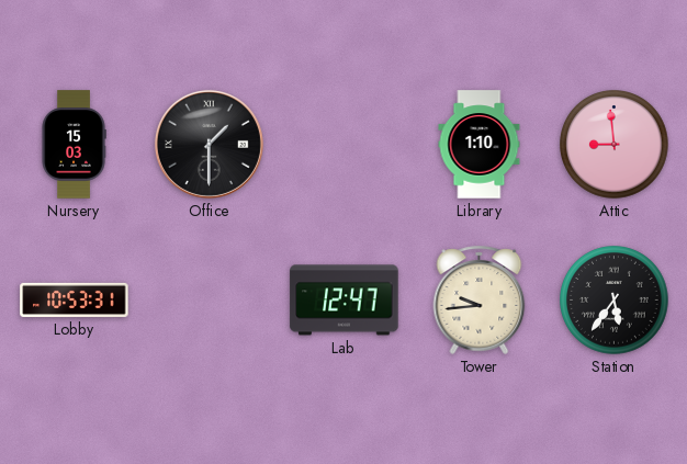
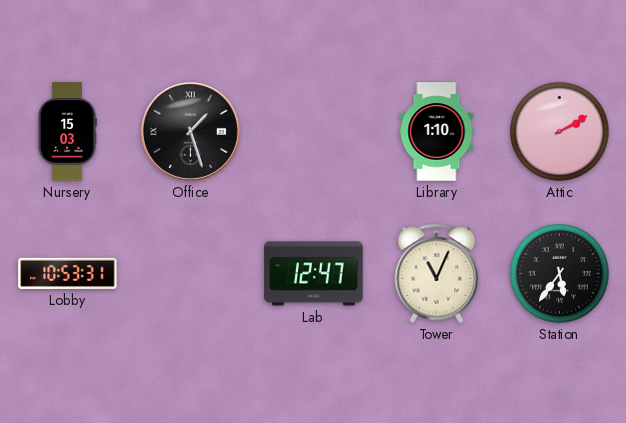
Office: 1:30 -> 1:27 (190, 131)
Attic: 8:59 -> 2:10 (560, 132)
Tower: 9:44 -> 11:04 (437, 273)
